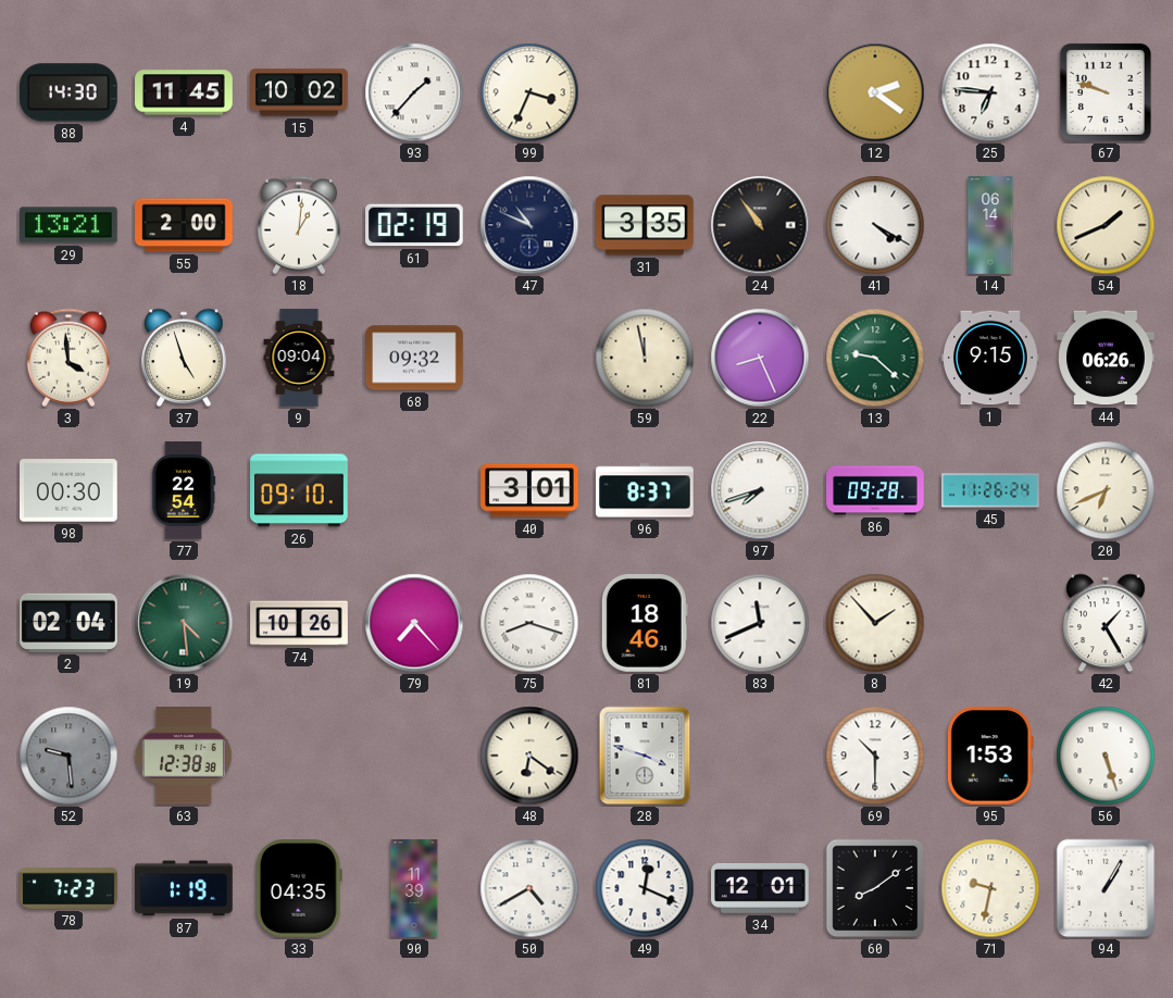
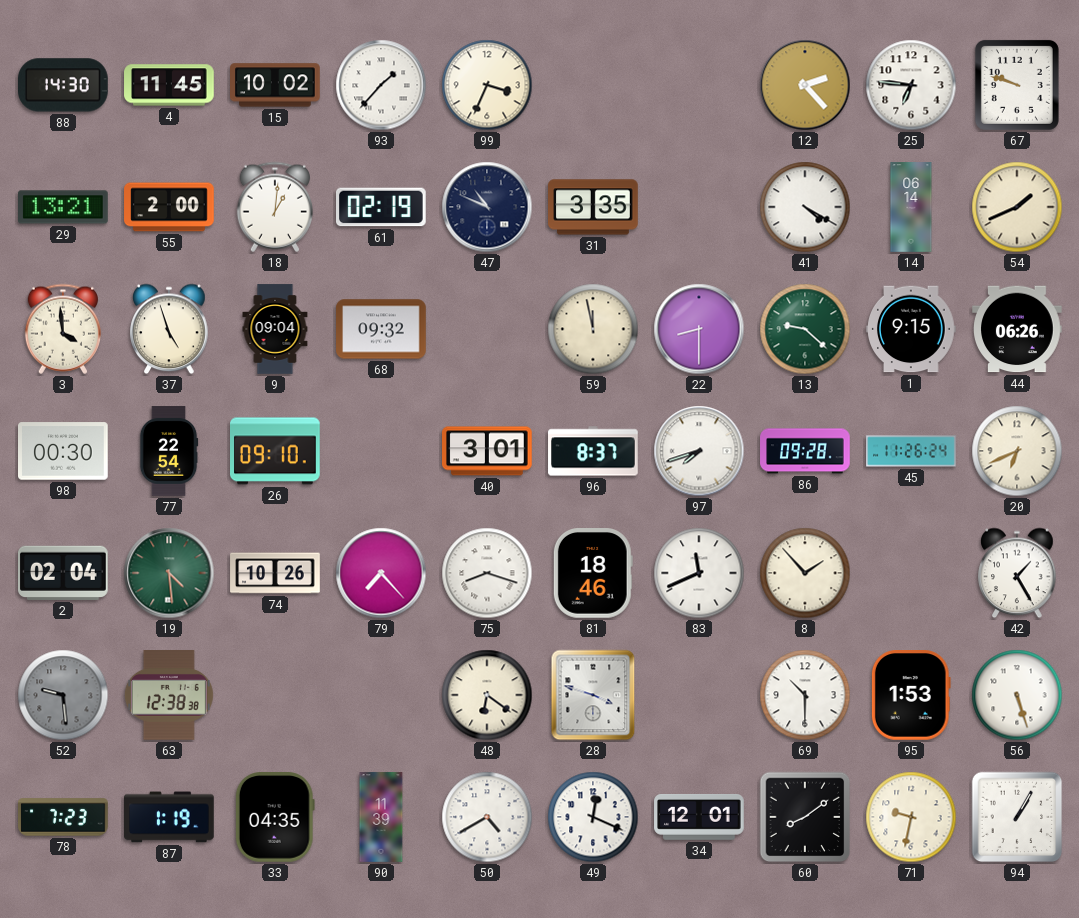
12: 2:21 -> 2:23 (805, 85)
24: 10:54 -> none (760, 225)
22: 8:26 -> 8:30 (699, 329)
